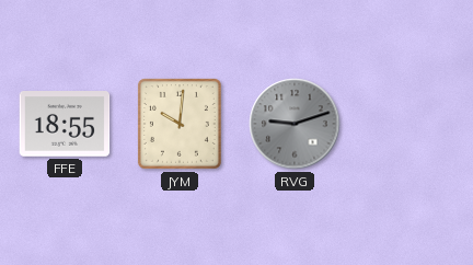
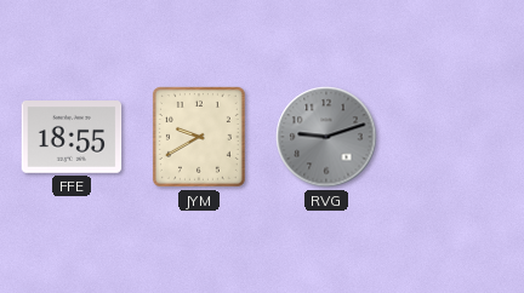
JYM: 10:01 -> 9:40 (199, 137)
